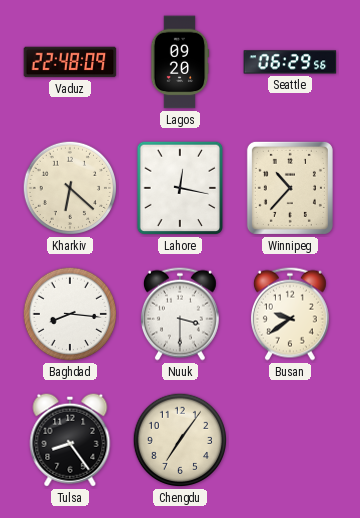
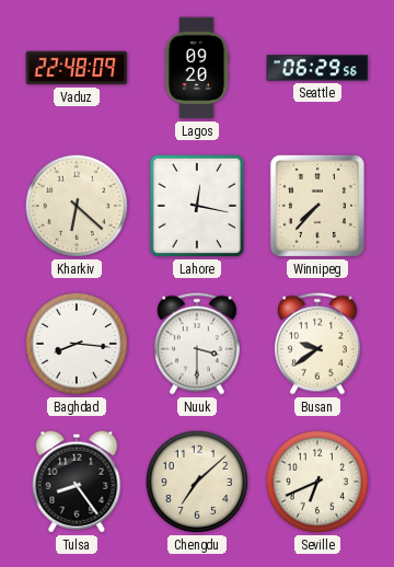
Winnipeg: 10:37 -> 7:37 (317, 206)
Chengdu: 7:06 -> 7:08 (197, 482)
Seville: none -> 6:41 (317, 482)
